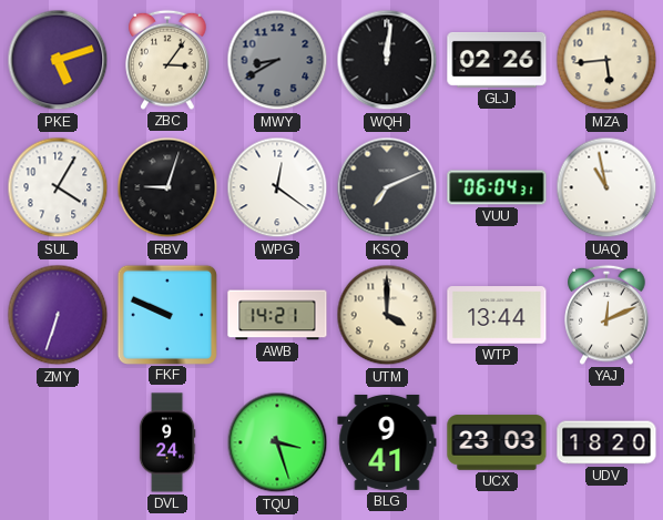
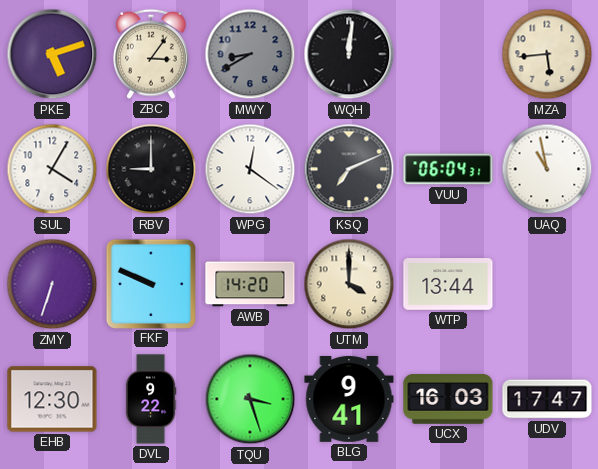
GLJ: 02:26 -> none (497, 60)
RBV: 9:03 -> 9:00 (151, 169)
AWB: 14:21 -> 14:20 (250, 284)
YAJ: 12:11 -> none (606, 315)
EHB: none -> 12:30 (52, 399)
DVL: 9:24 -> 9:22 (151, 399)
UCX: 23:03 -> 16:03 (448, 399)
UDV: 18:20 -> 17:47 (547, 399)
